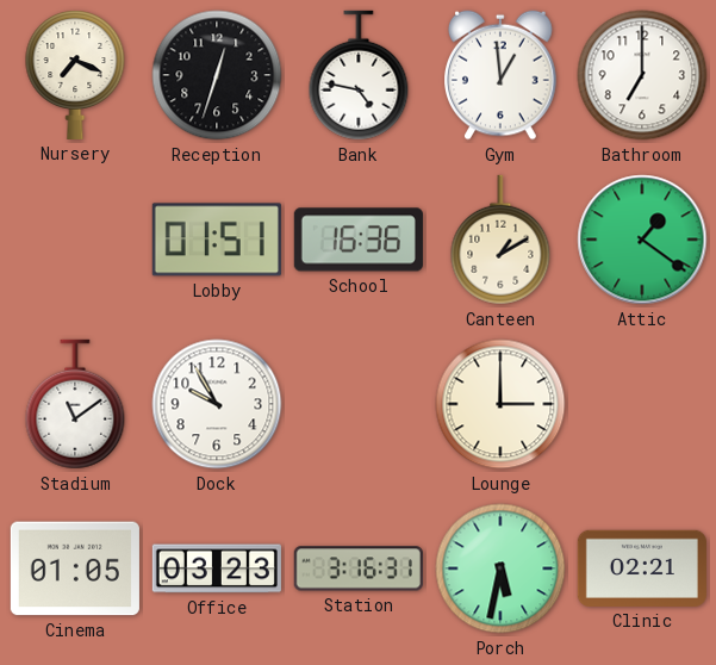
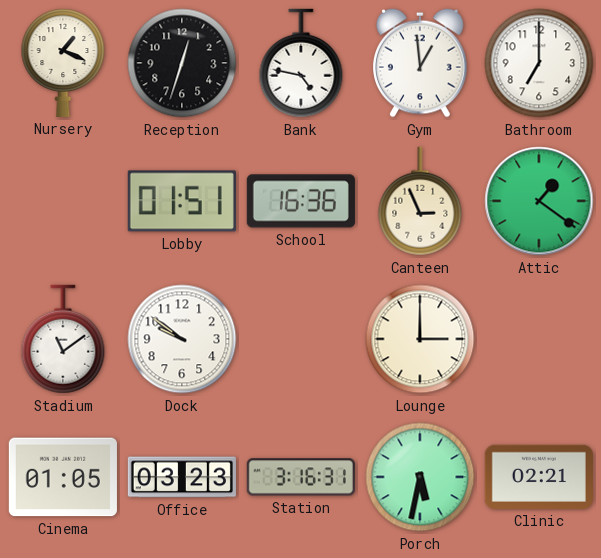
Nursery: 7:19 -> 1:19 (63, 63)
Canteen: 1:10 -> 2:56 (420, 201)
Dock: 9:55 -> 9:51 (182, 339)
